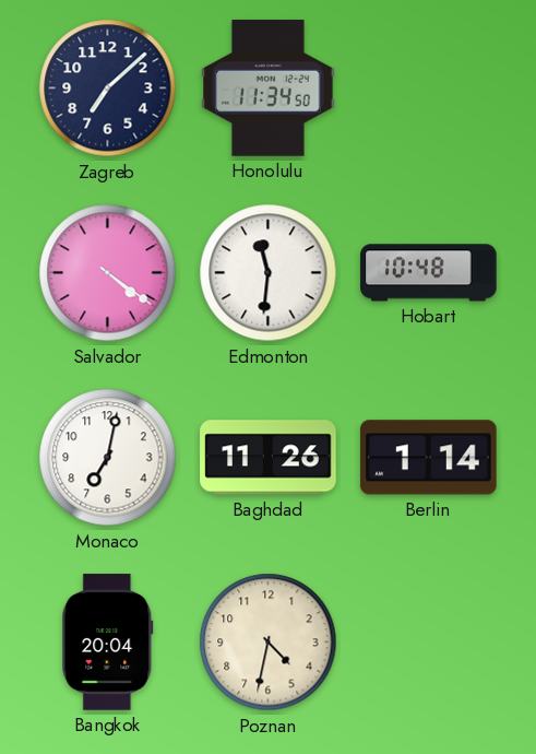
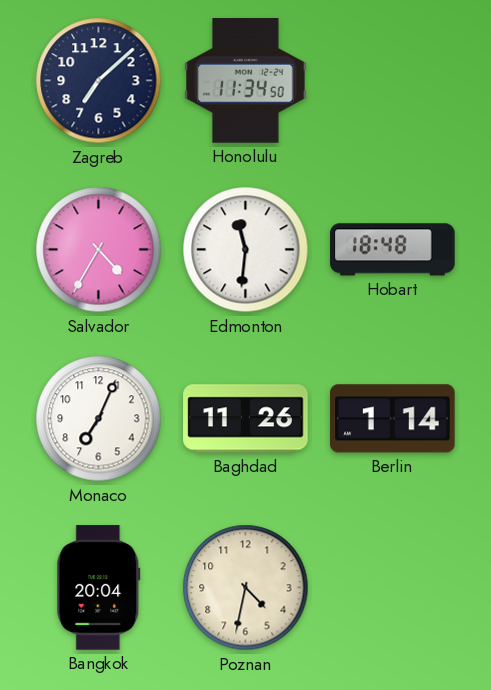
Salvador: 4:21 -> 4:35 (99, 250)
Hobart: 10:48 -> 18:48 (393, 250)
Monaco: 7:02 -> 7:04 (99, 419)
